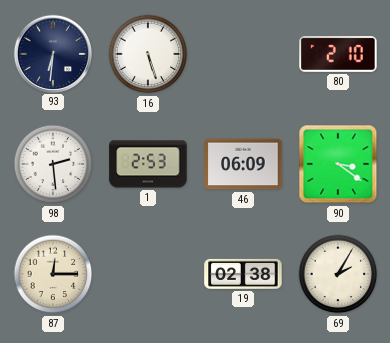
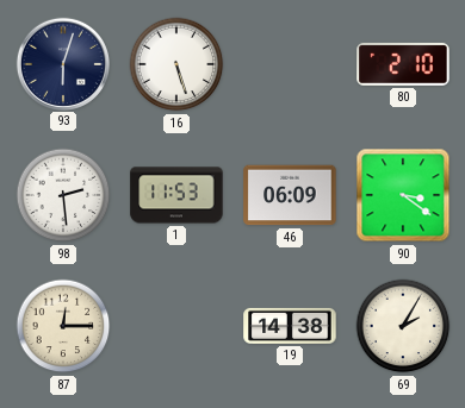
93: 6:31 -> 6:03 (62, 63)
1: 2:53 -> 11:53 (176, 195)
19: 02:38 -> 14:38 (290, 326)
